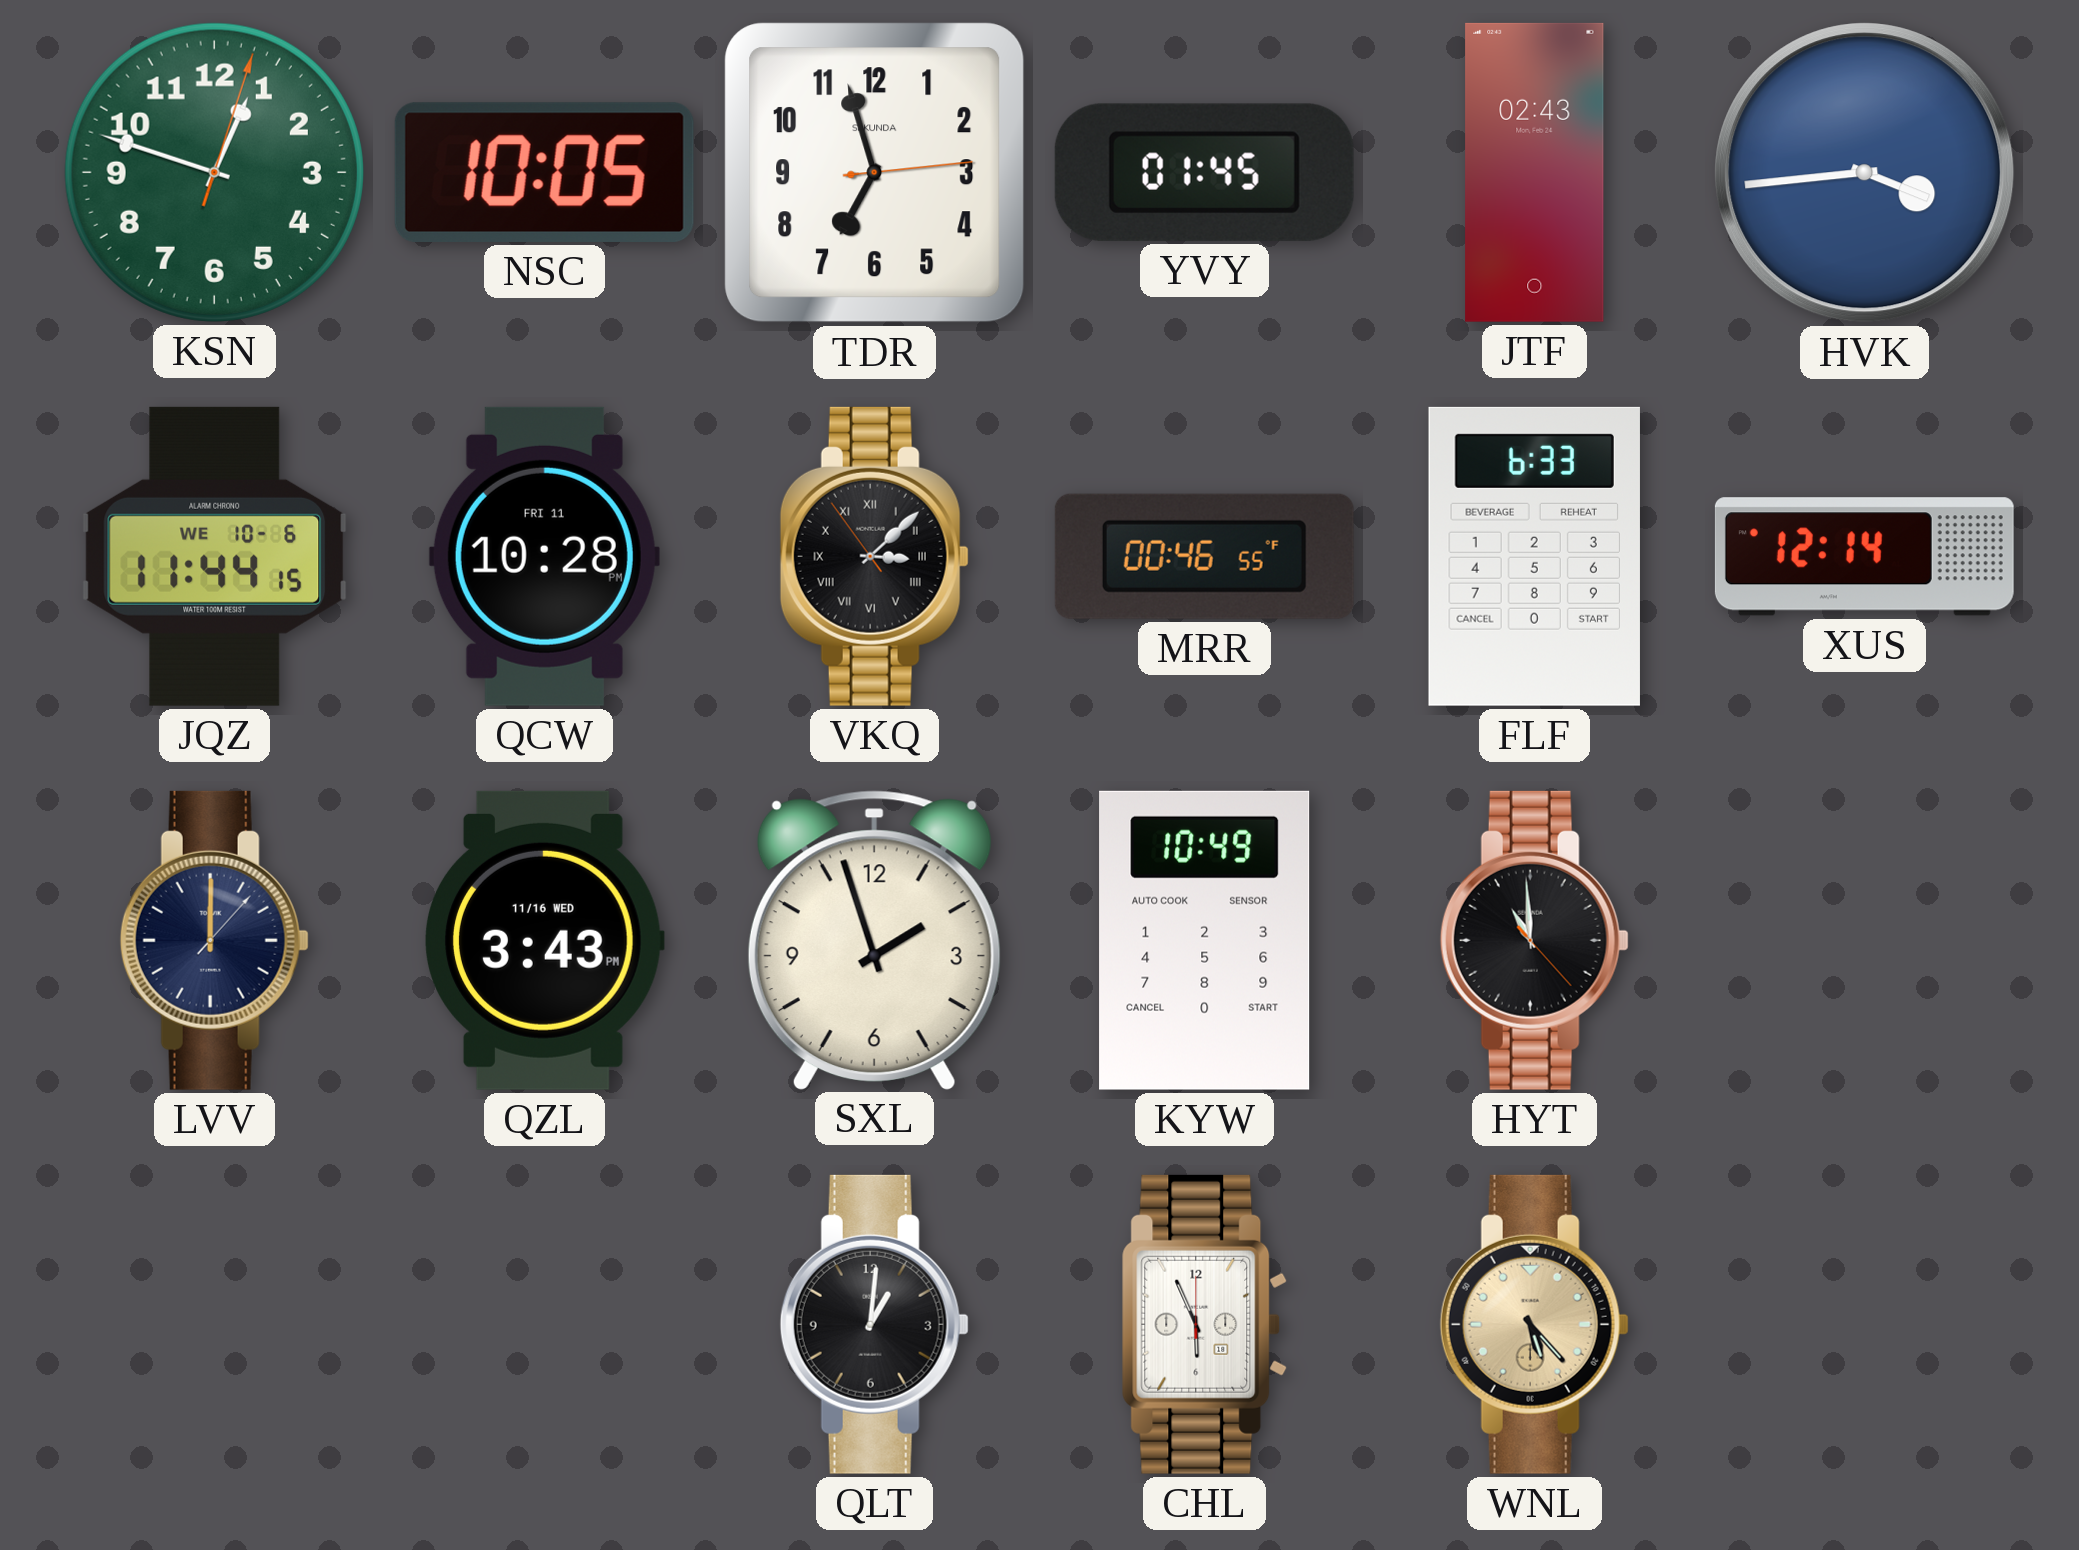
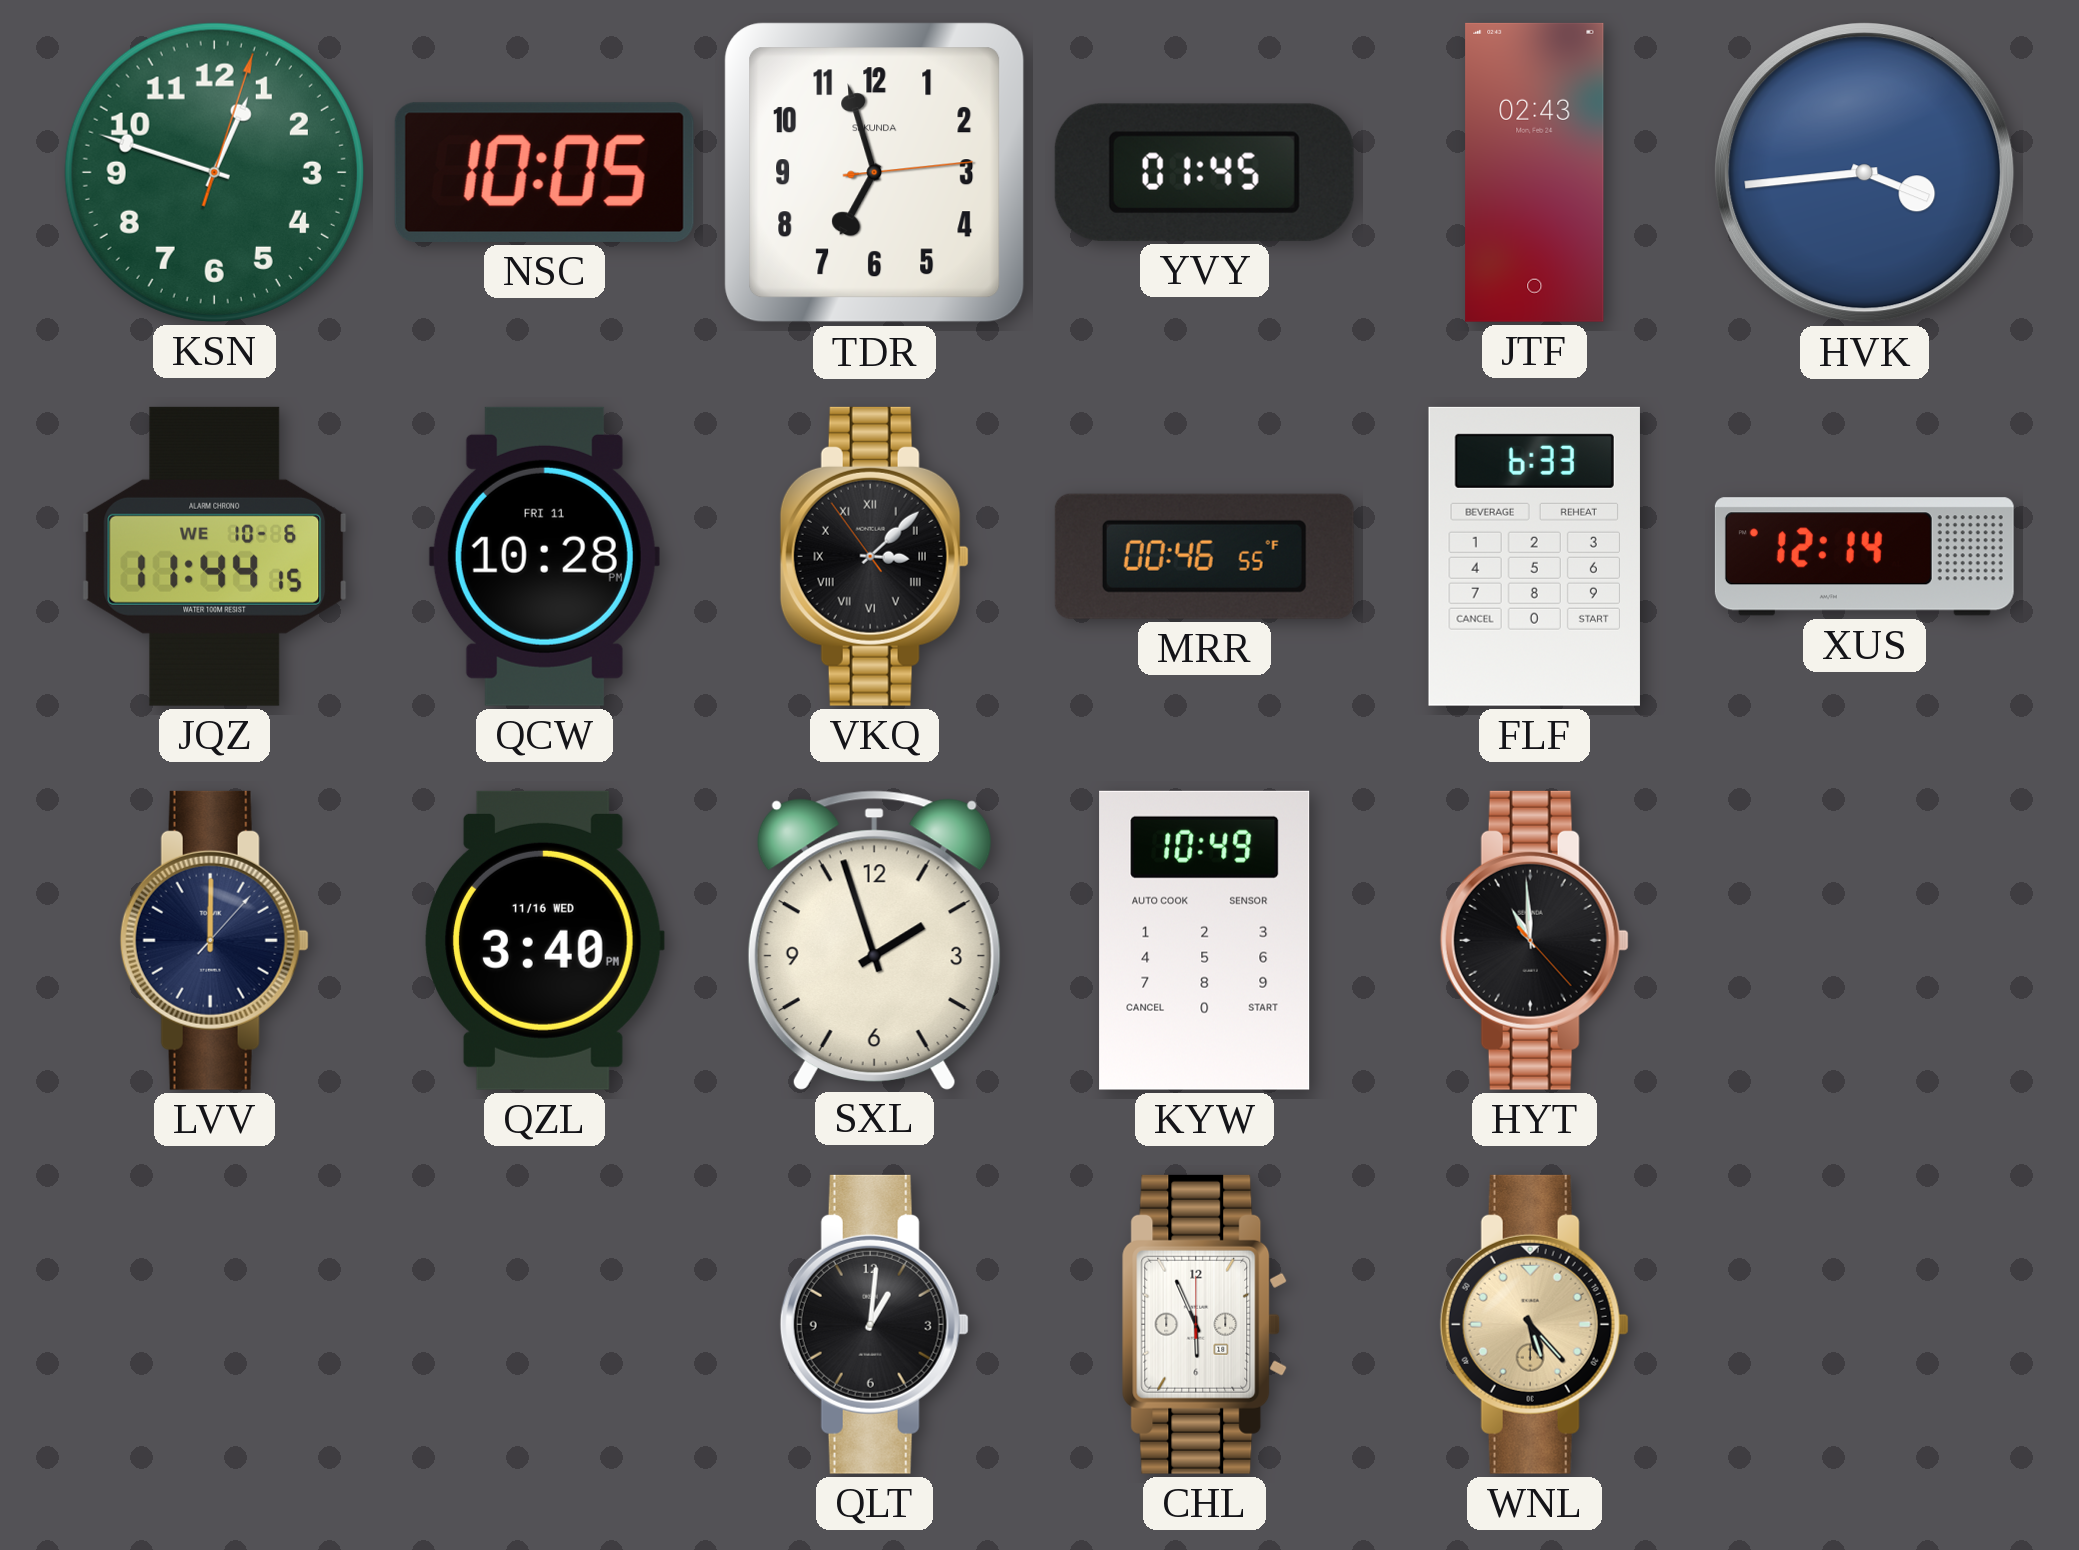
QZL: 3:43 -> 3:40 (545, 940)
